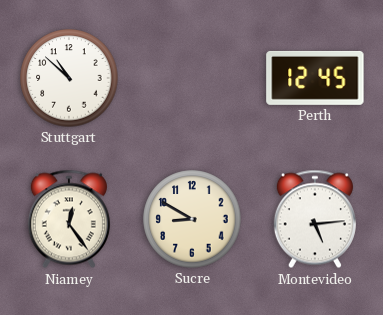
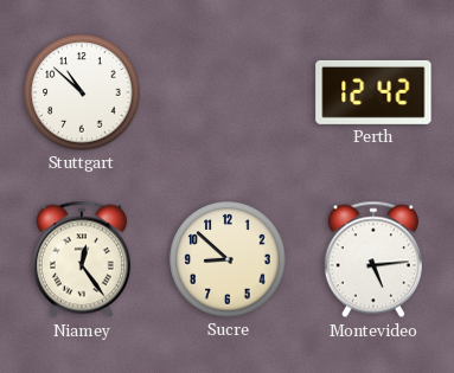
Perth: 12:45 -> 12:42 (373, 92)
Sucre: 8:50 -> 8:52 (228, 259)
